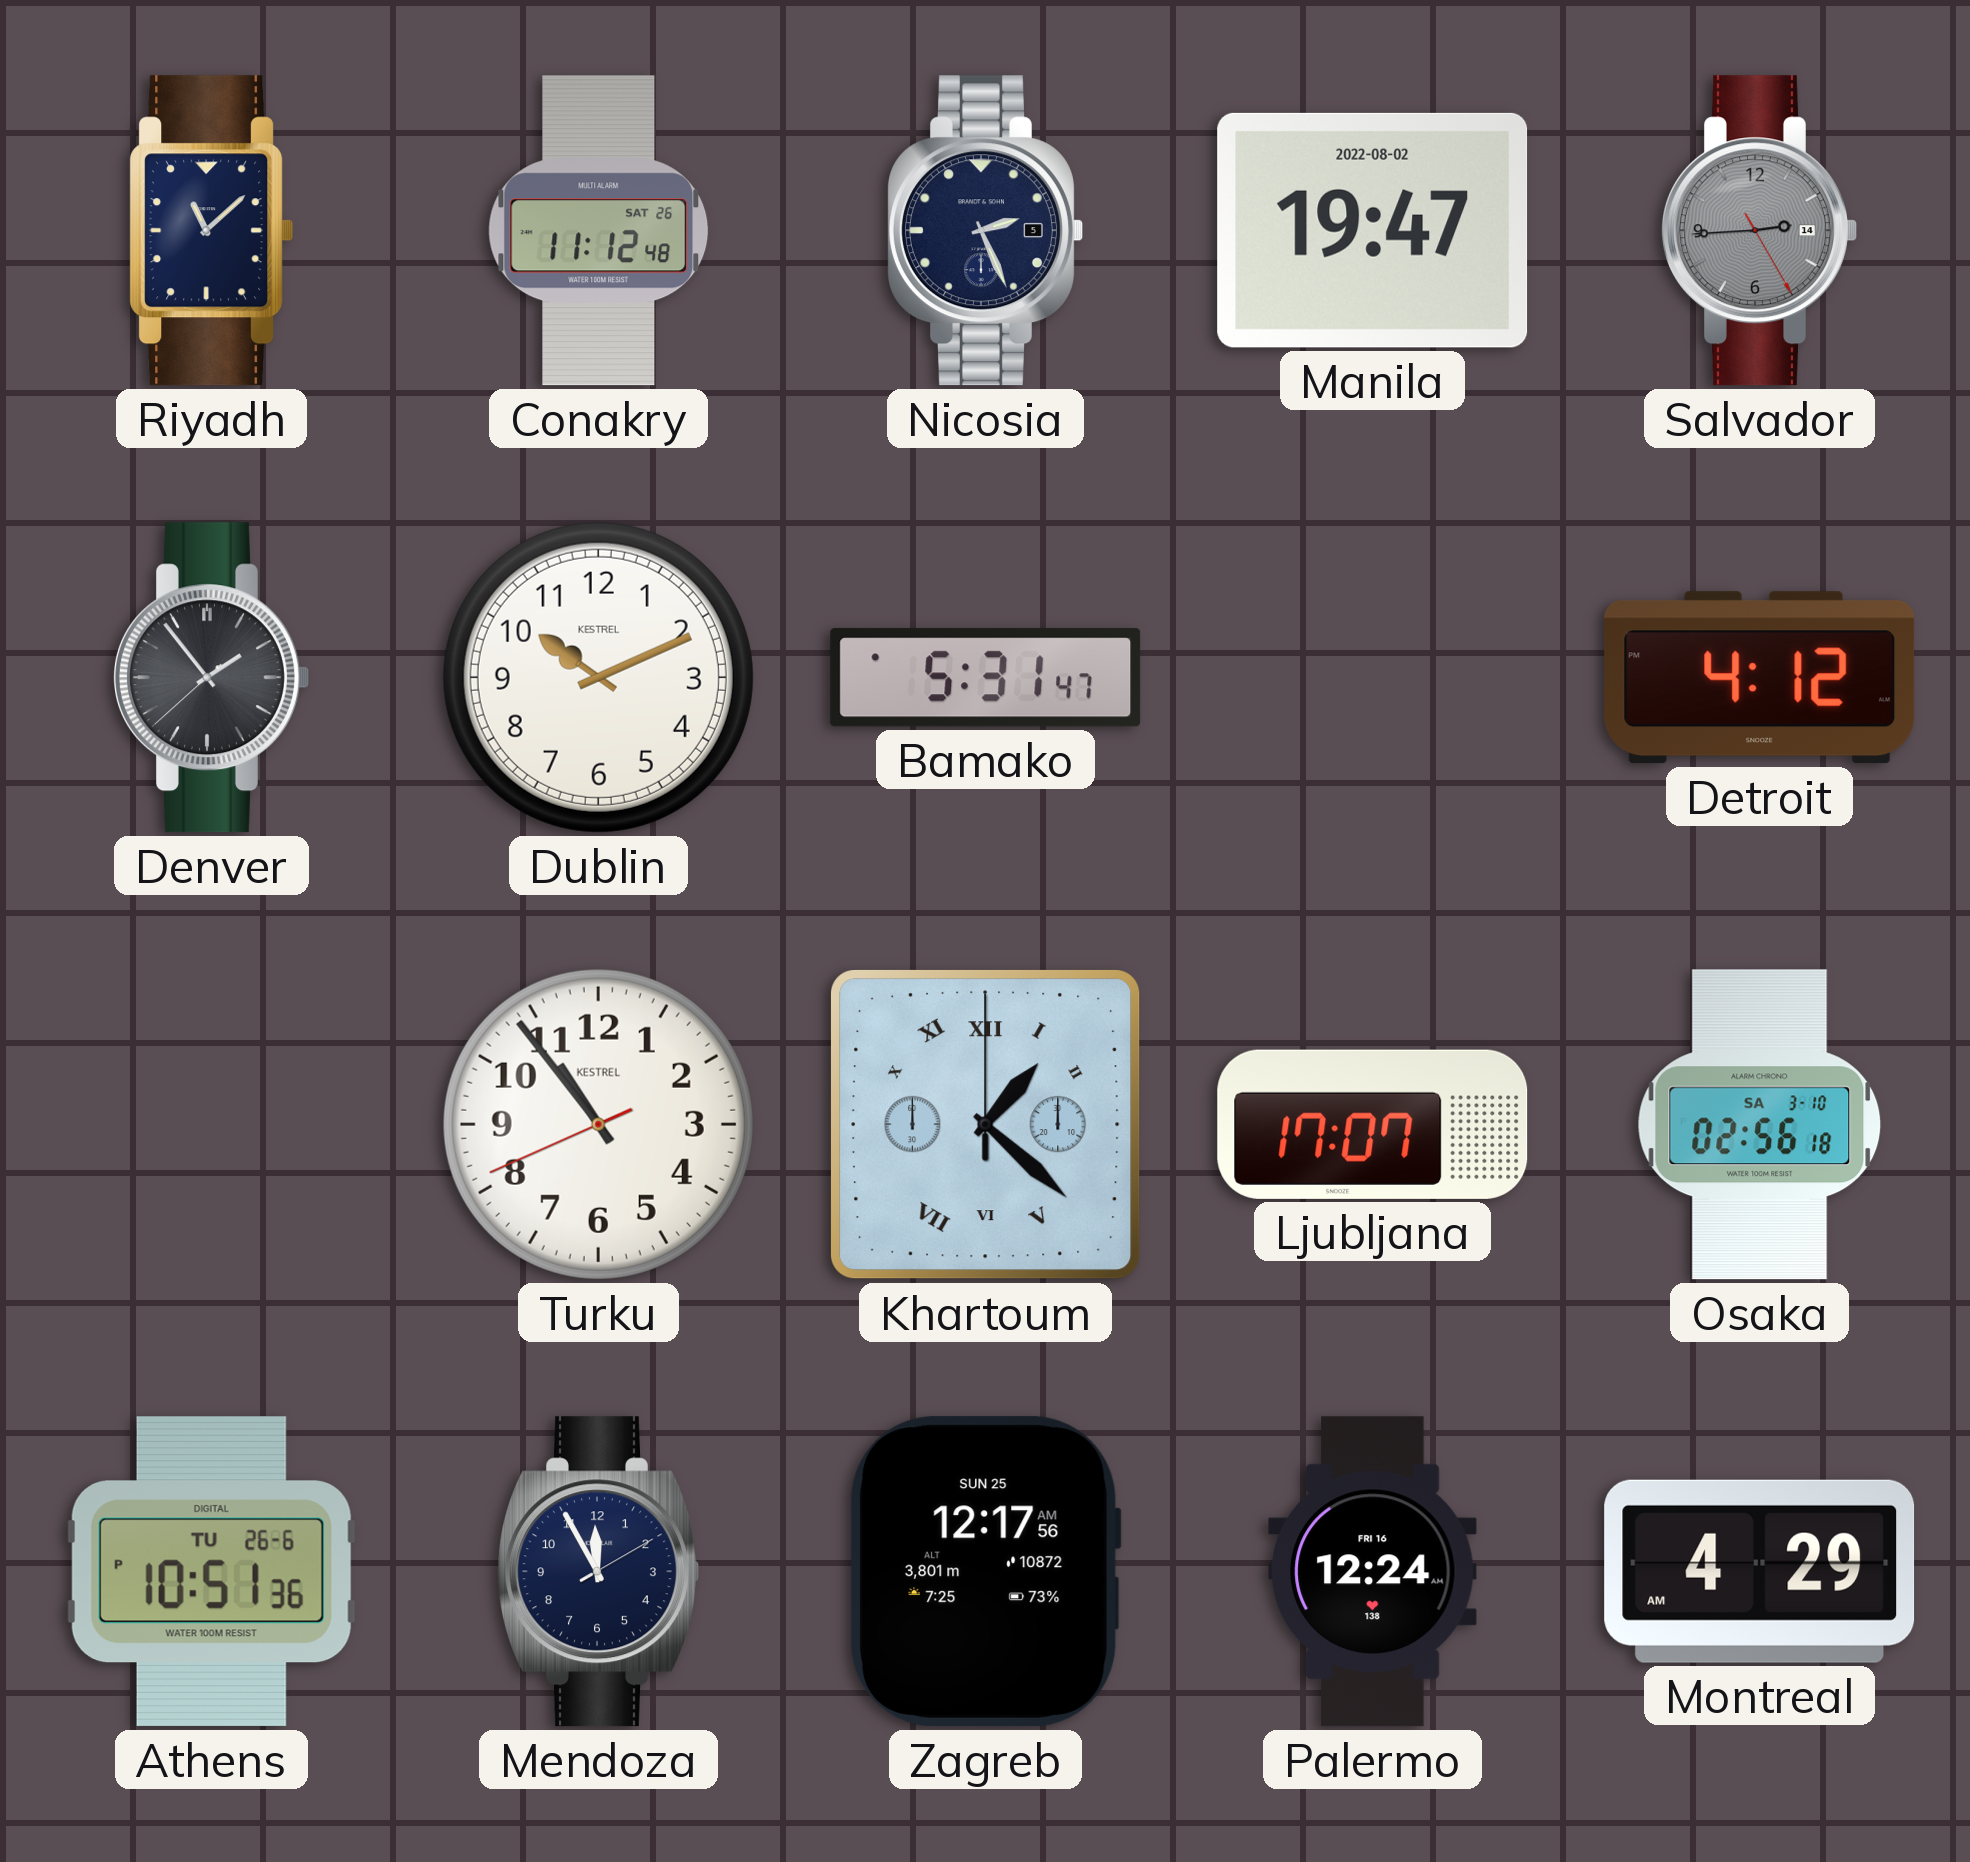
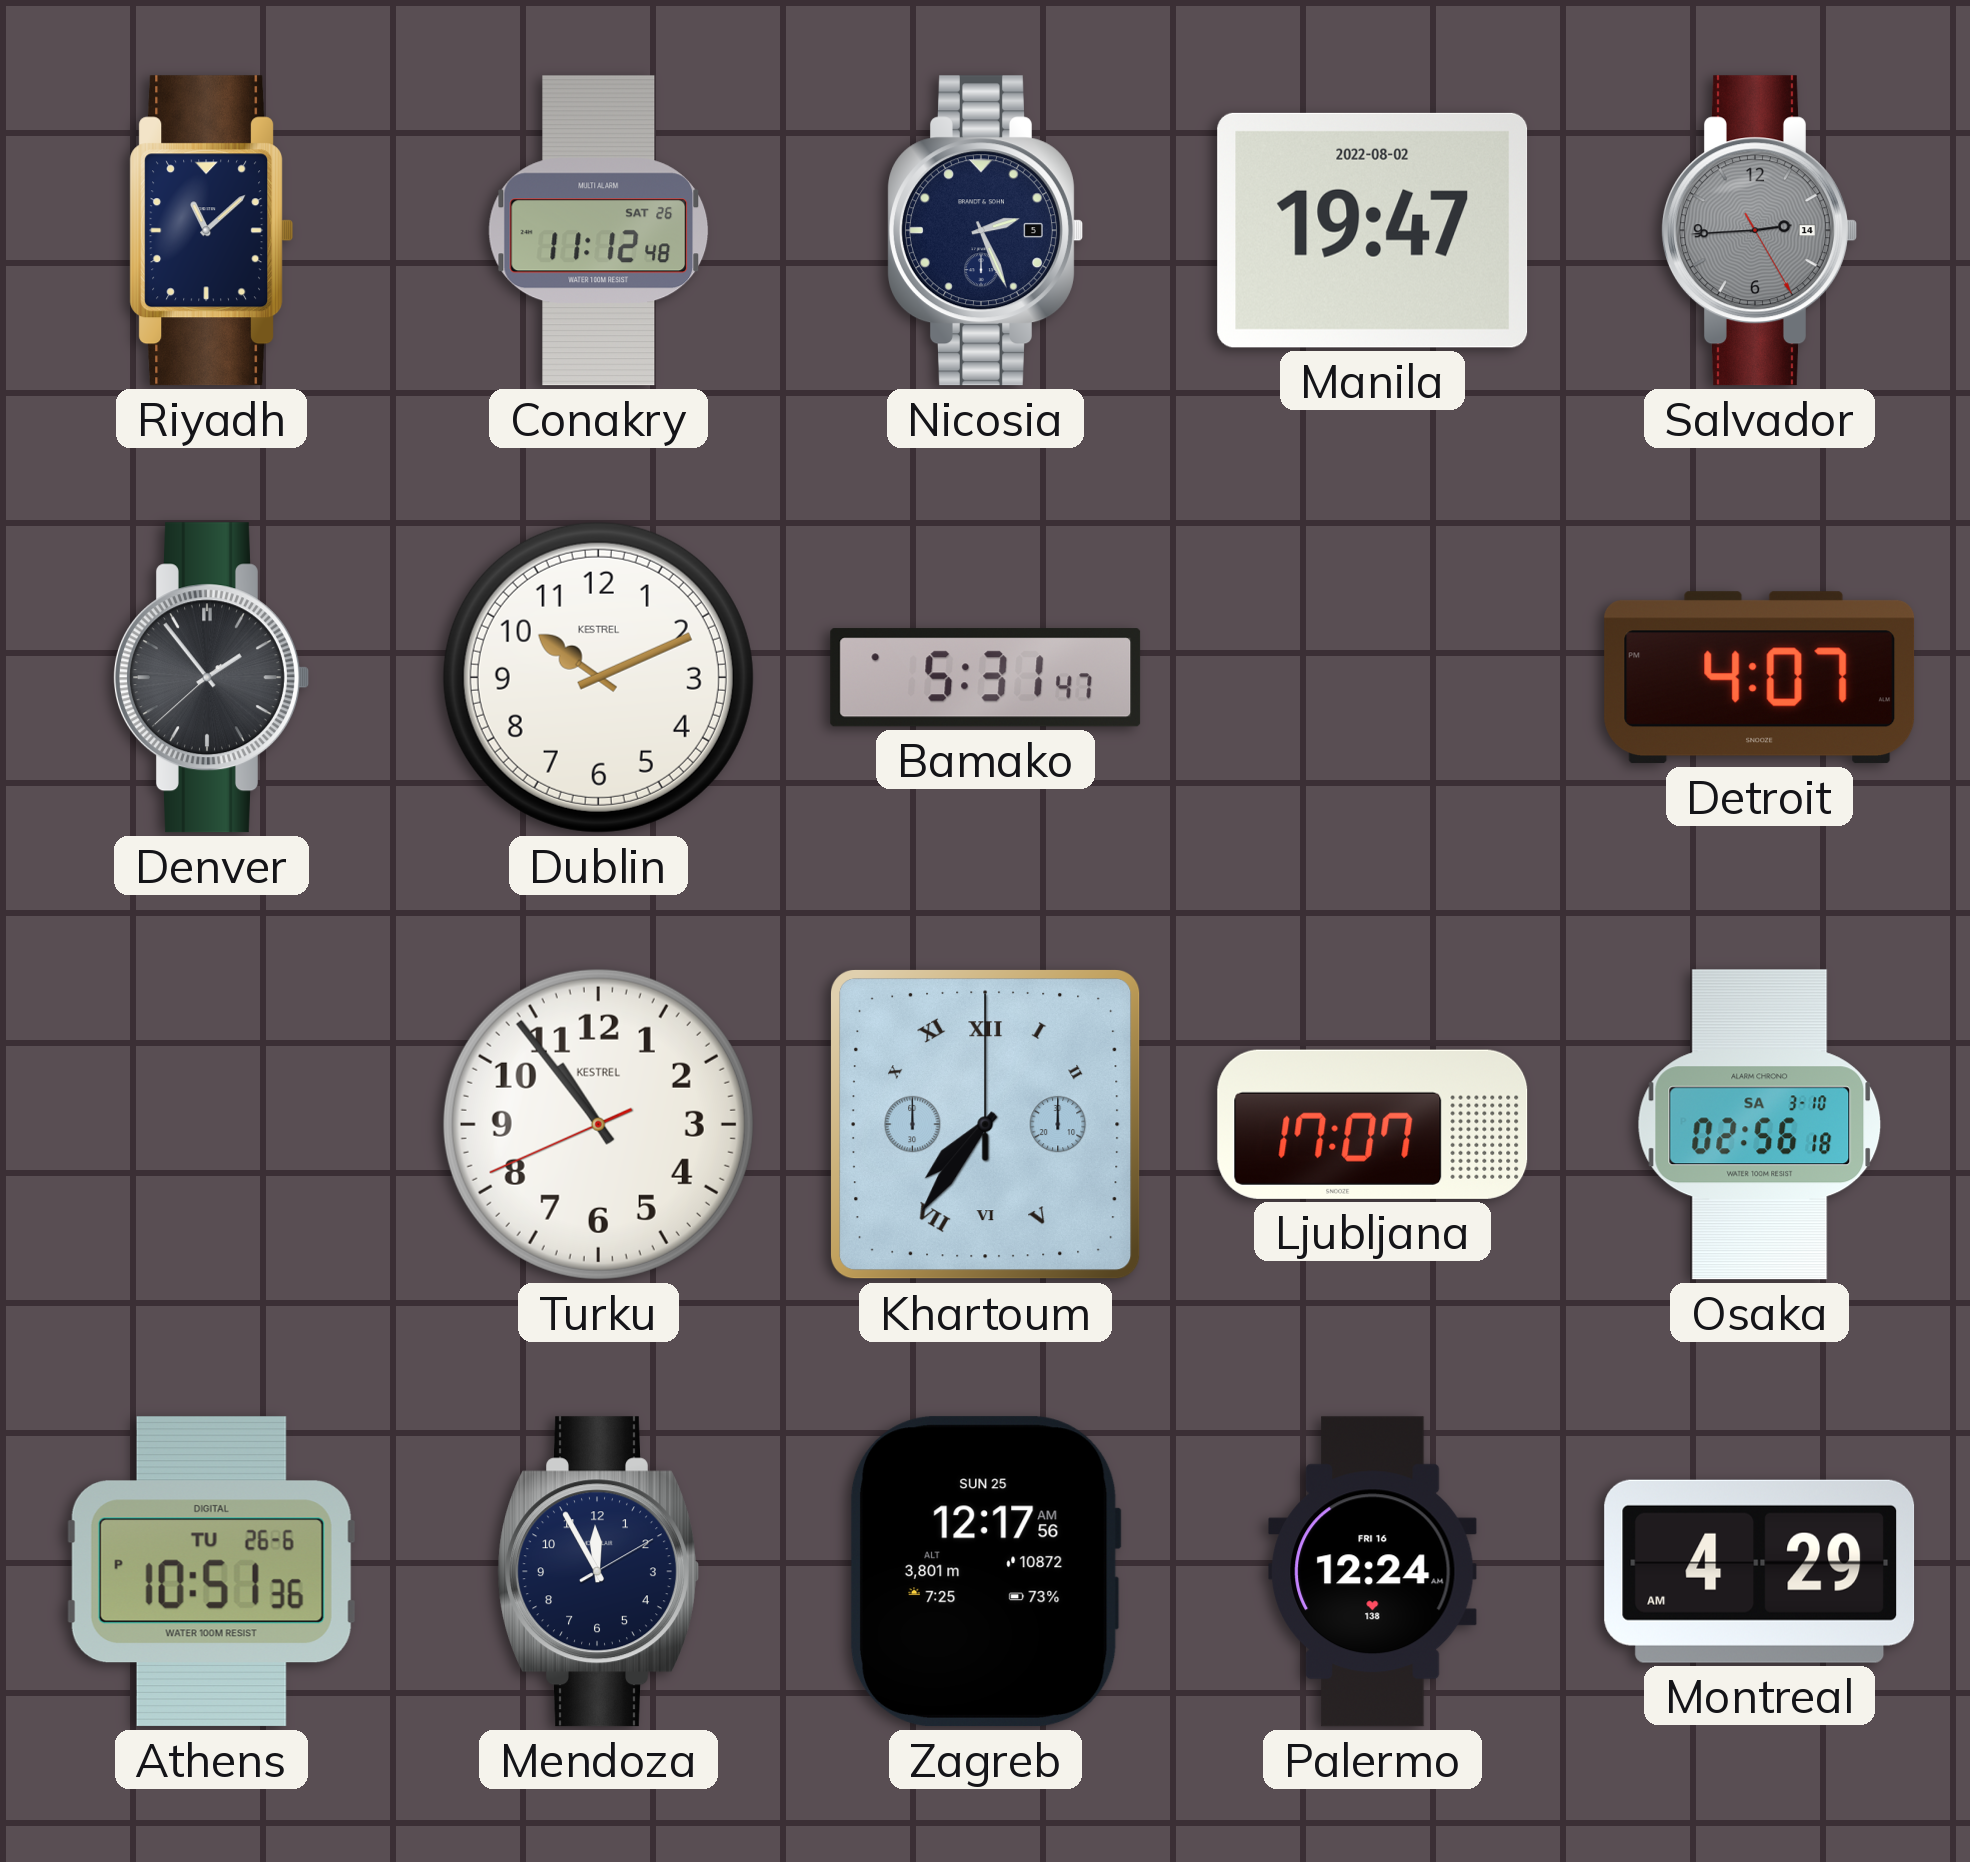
Detroit: 4:12 -> 4:07 (1760, 678)
Khartoum: 1:22 -> 7:36 (986, 1125)
